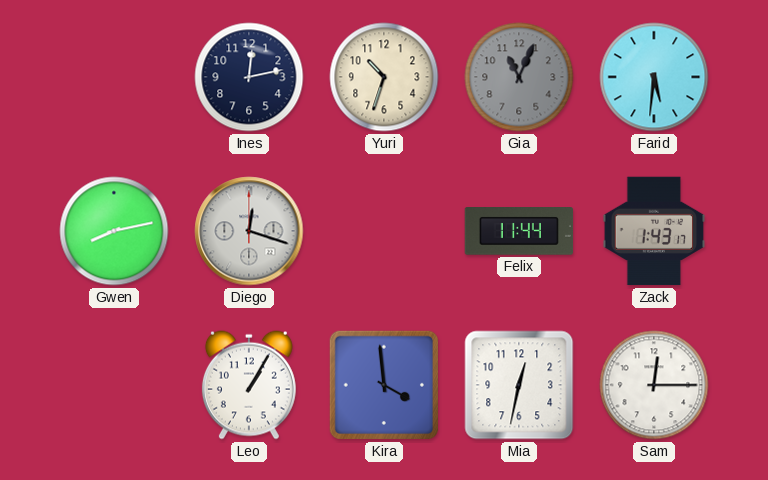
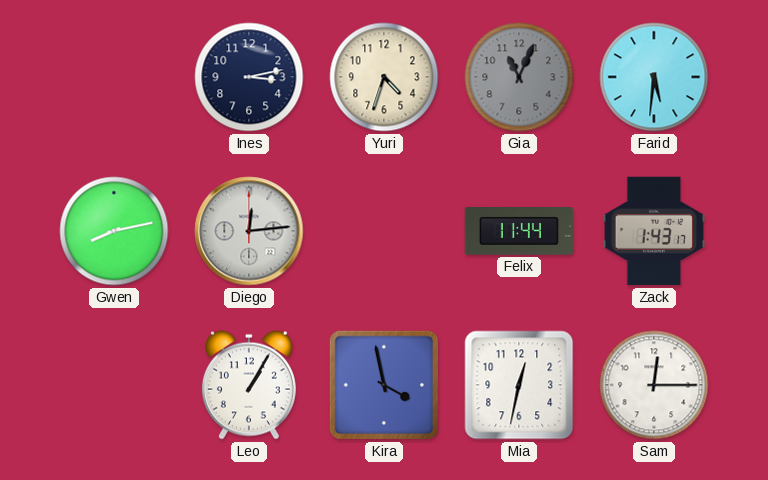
Ines: 12:13 -> 3:13 (249, 77)
Yuri: 10:33 -> 4:33 (384, 77)
Diego: 12:18 -> 12:14 (249, 231)
Kira: 3:59 -> 3:58 (384, 385)
